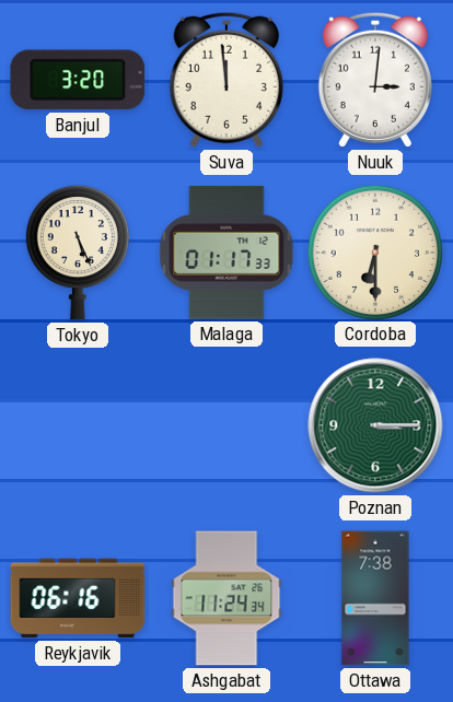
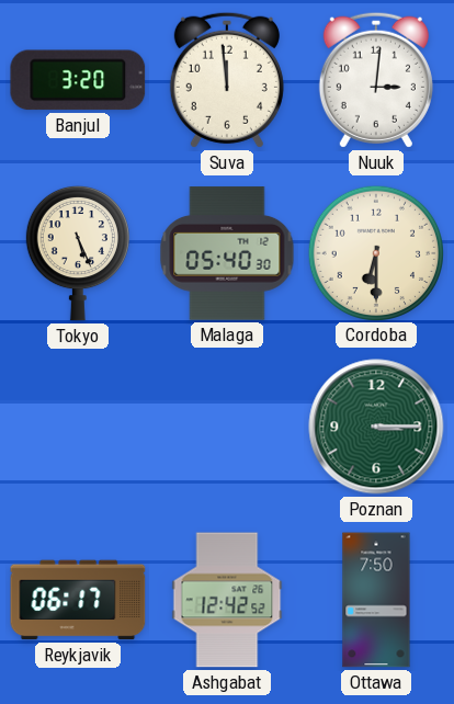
Malaga: 01:17 -> 05:40 (227, 253)
Reykjavik: 06:16 -> 06:17 (78, 600)
Ashgabat: 11:24 -> 12:42 (227, 600)
Ottawa: 7:38 -> 7:50 (376, 600)
